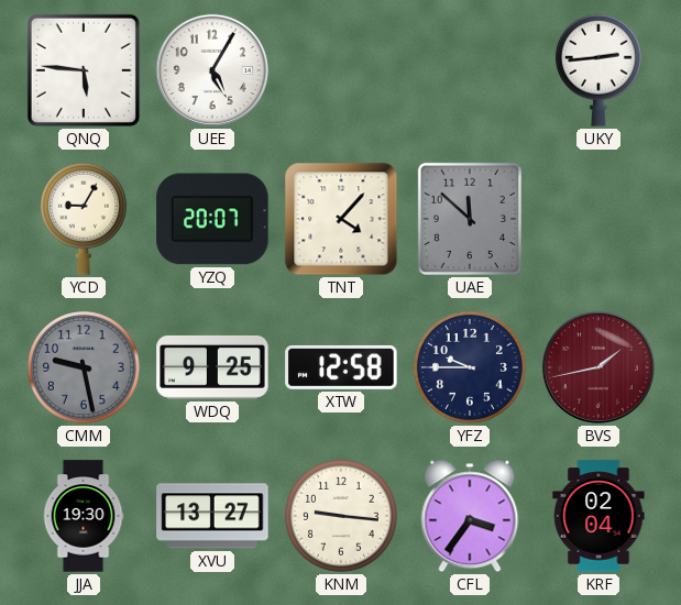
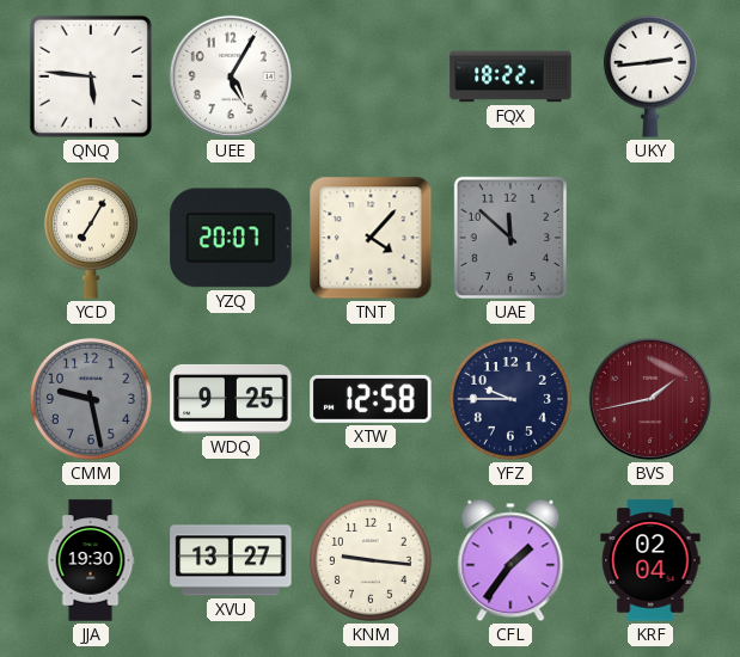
FQX: none -> 18:22 (510, 76)
YCD: 9:05 -> 7:05 (91, 238)
CFL: 3:36 -> 1:36 (510, 560)
